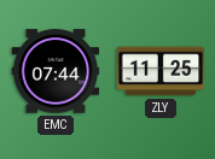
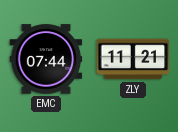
ZLY: 11:25 -> 11:21 (133, 59)
